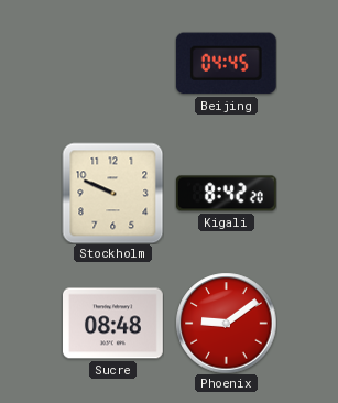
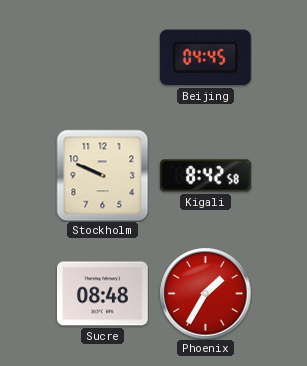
Kigali: 8:42:20 -> 8:42:58 (205, 176)
Phoenix: 9:09 -> 1:35 (205, 293)
